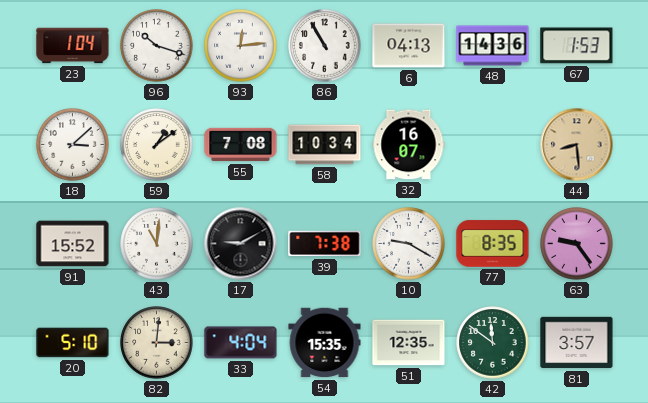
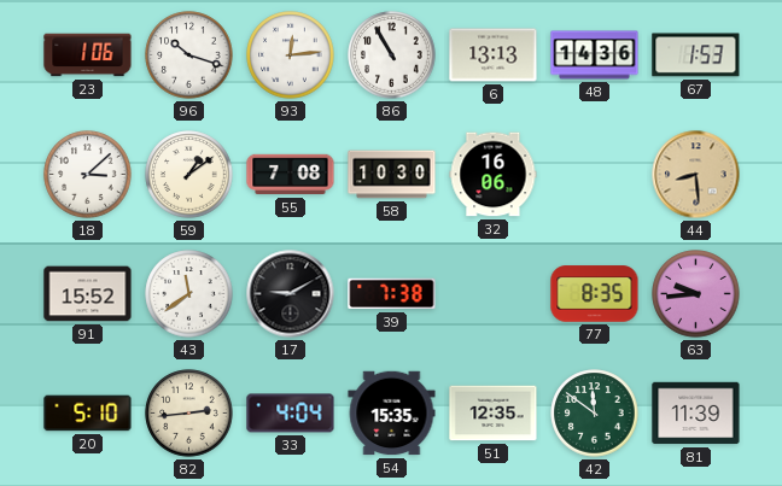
23: 1:04 -> 1:06 (88, 55)
6: 04:13 -> 13:13 (494, 55)
58: 10:34 -> 10:30 (392, 175)
32: 16:07 -> 16:06 (494, 175)
43: 11:01 -> 11:39 (189, 294)
10: 9:20 -> none (409, 244)
63: 9:24 -> 9:44 (696, 294)
82: 3:01 -> 2:44 (189, 414)
81: 3:57 -> 11:39 (696, 414)
